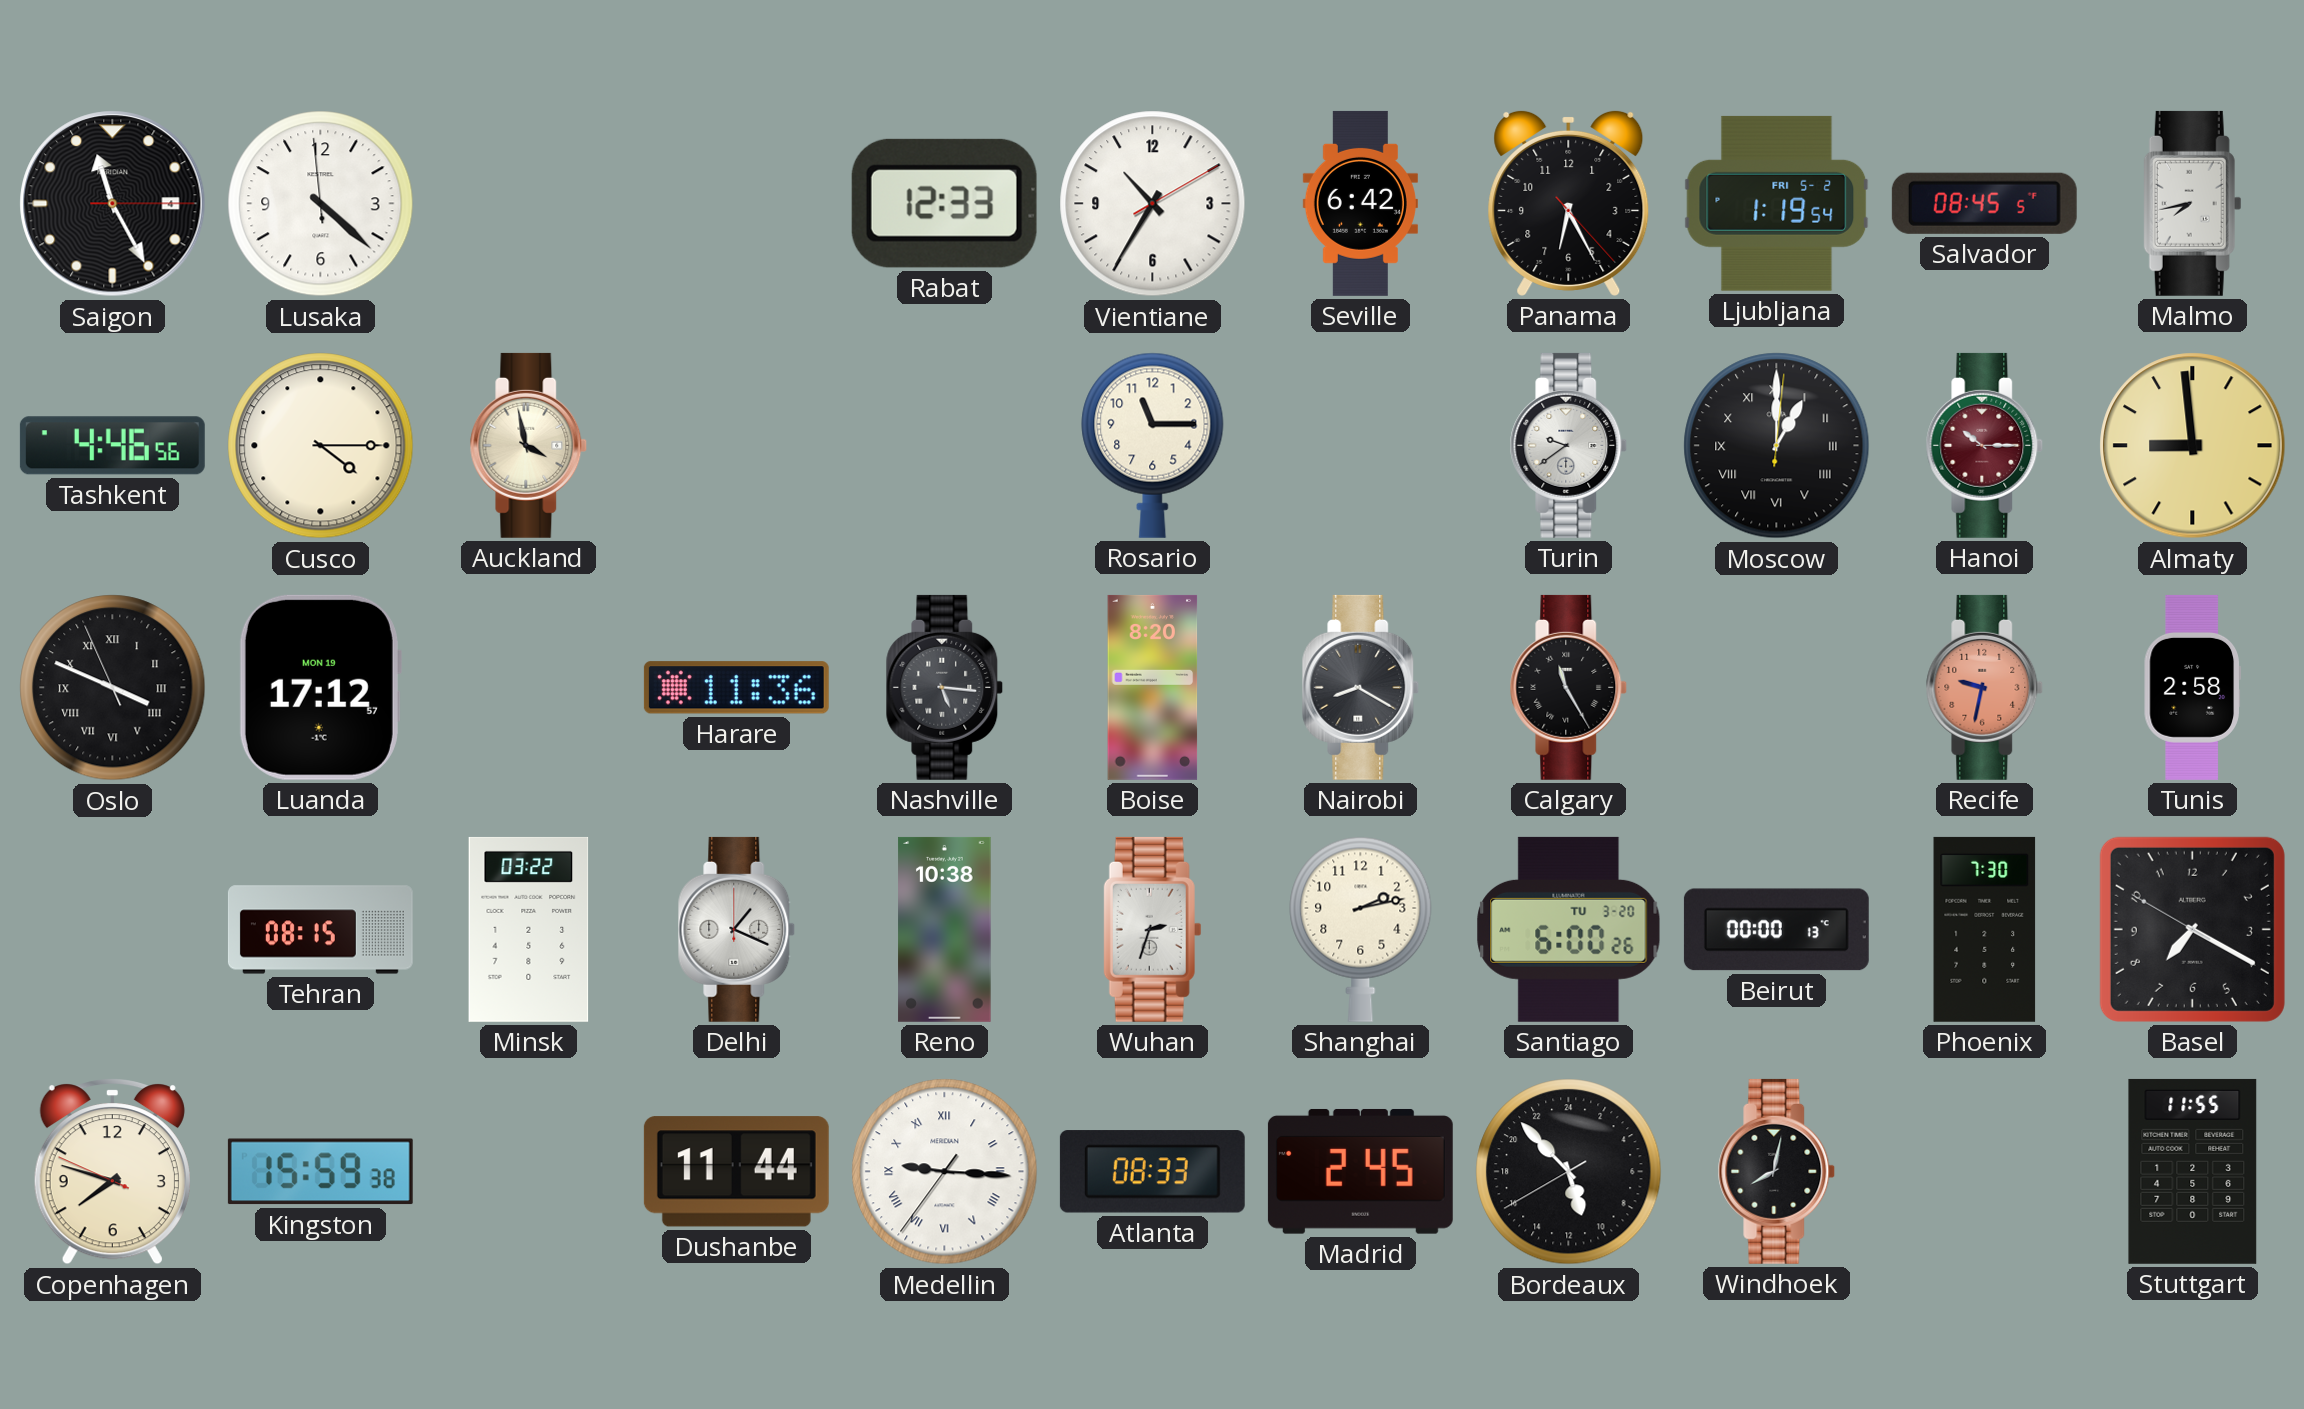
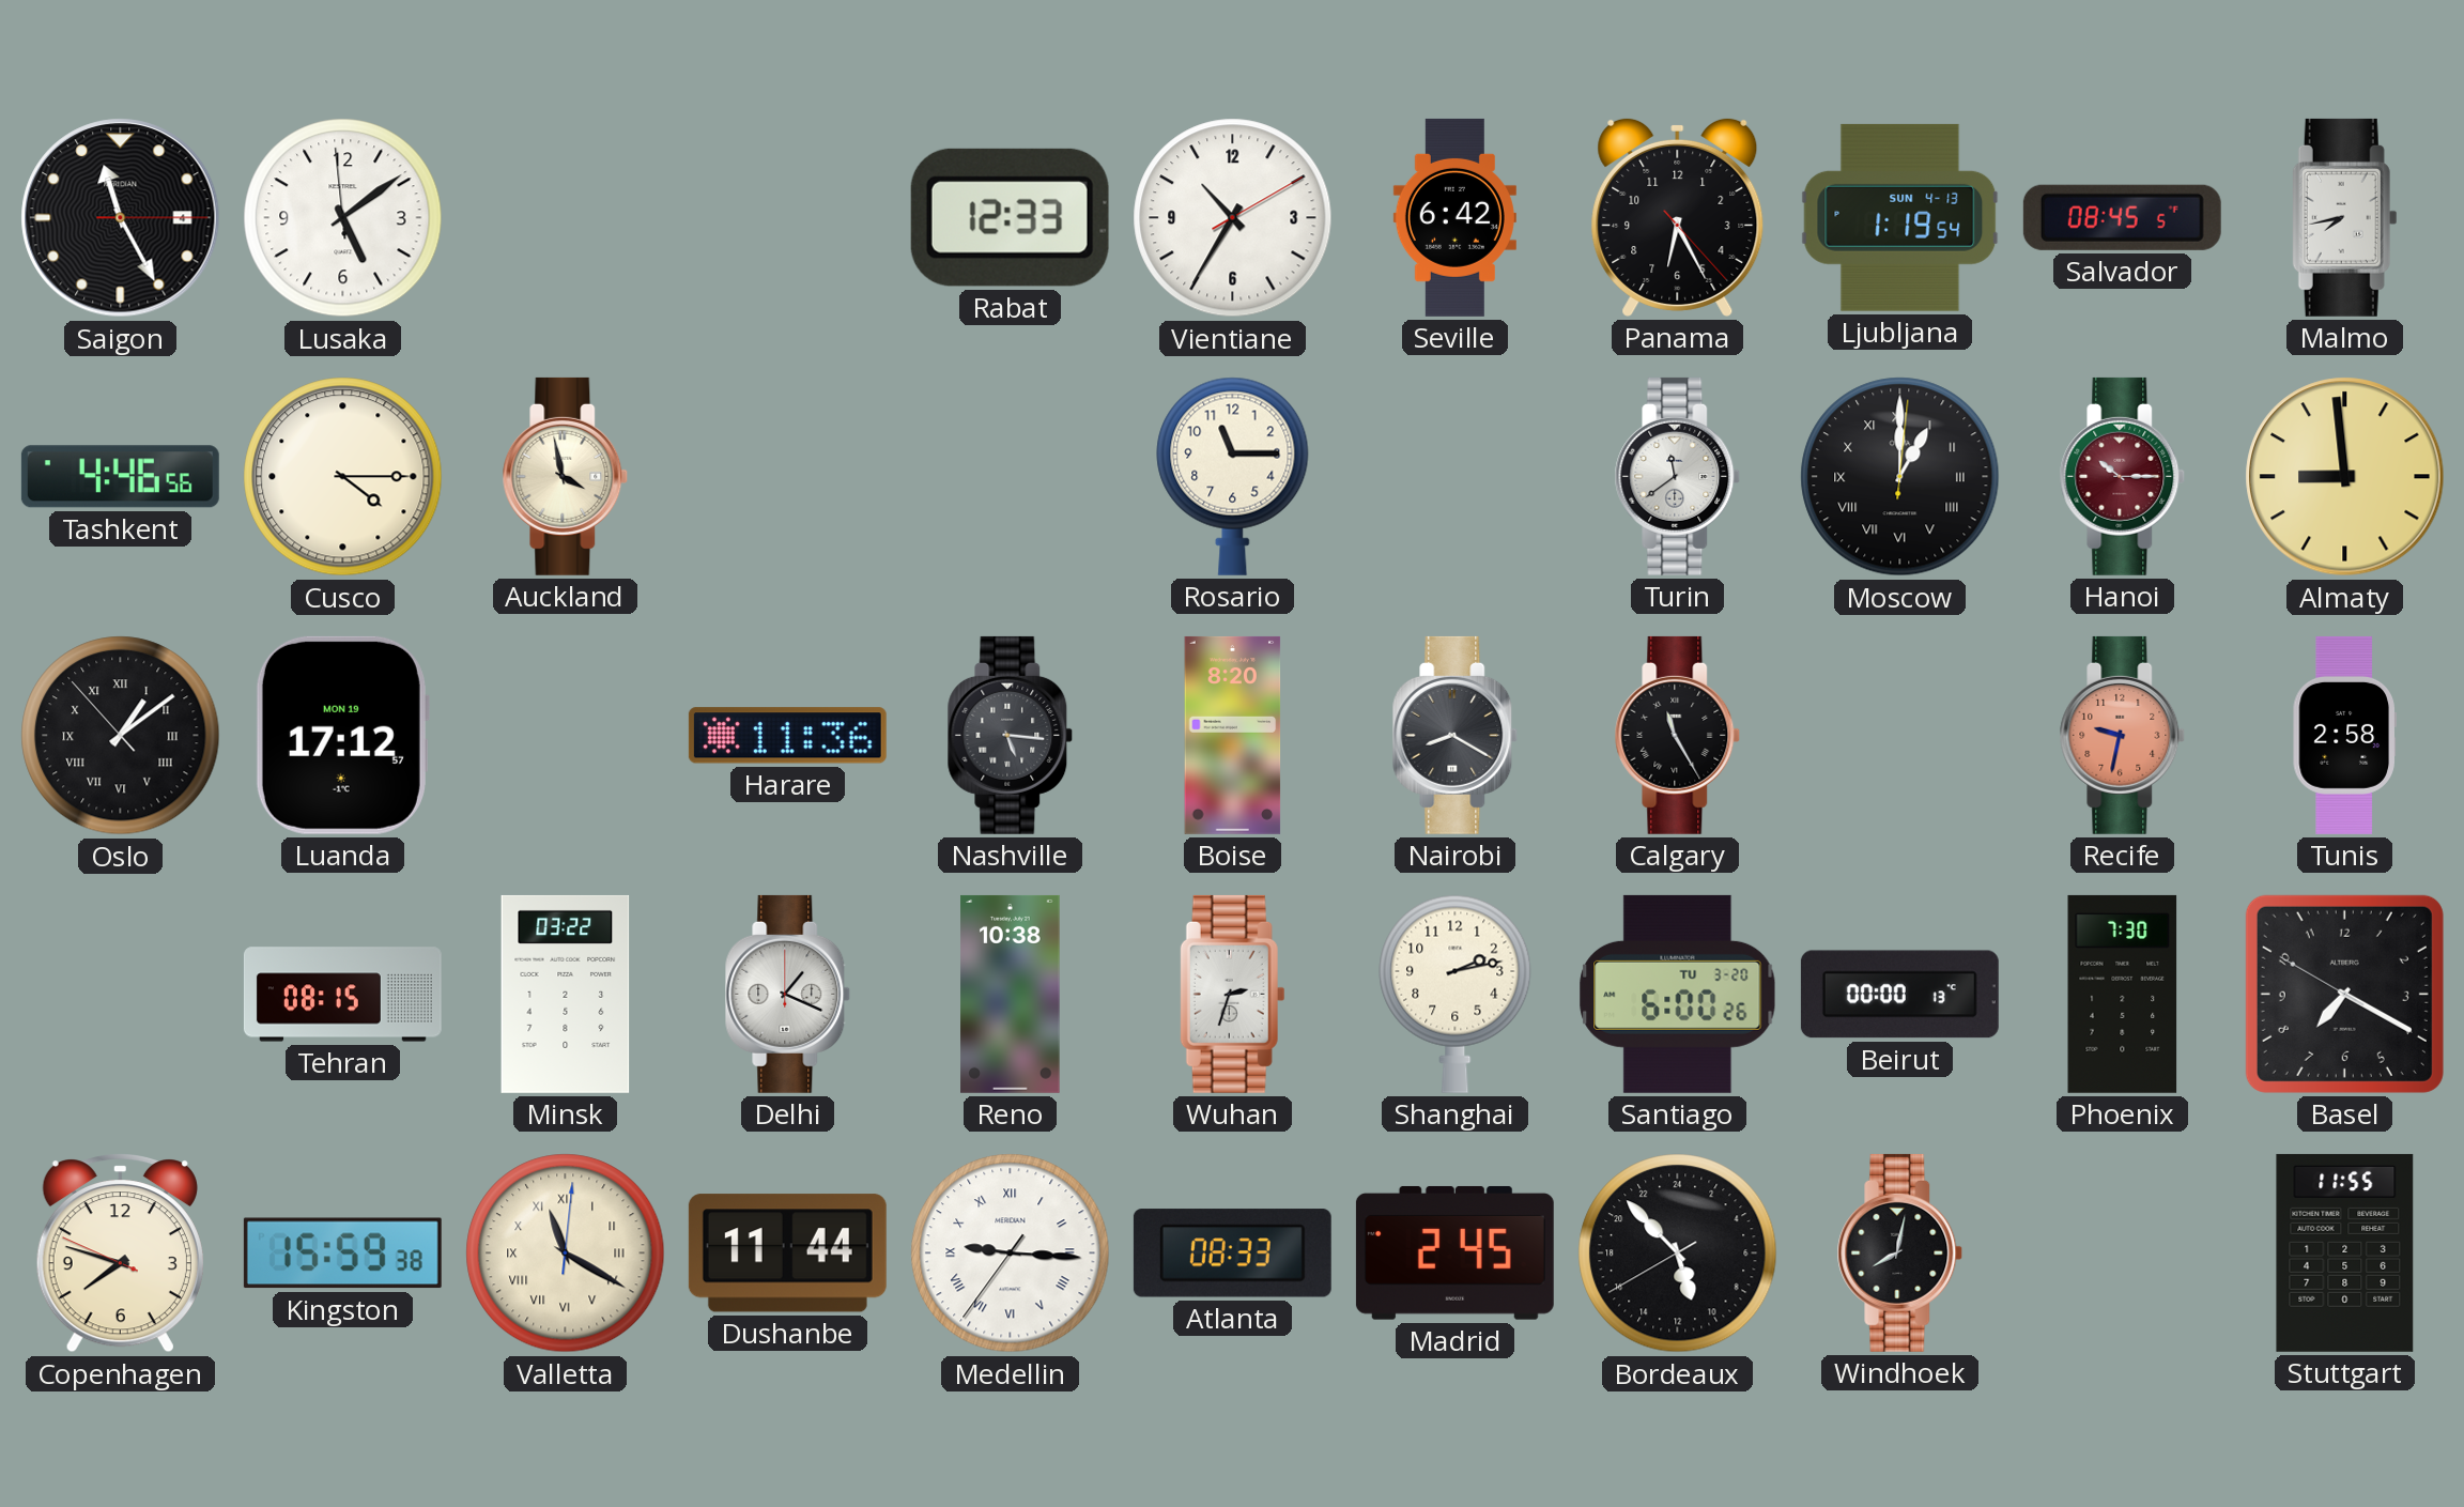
Lusaka: 4:21 -> 5:08 (343, 218)
Ljubljana date: FRI 5-2 -> SUN 4-13 (1900, 217)
Turin: 9:39 -> 11:39 (1678, 476)
Oslo: 3:48 -> 1:08 (121, 736)
Valletta: none -> 11:20 (566, 1254)
